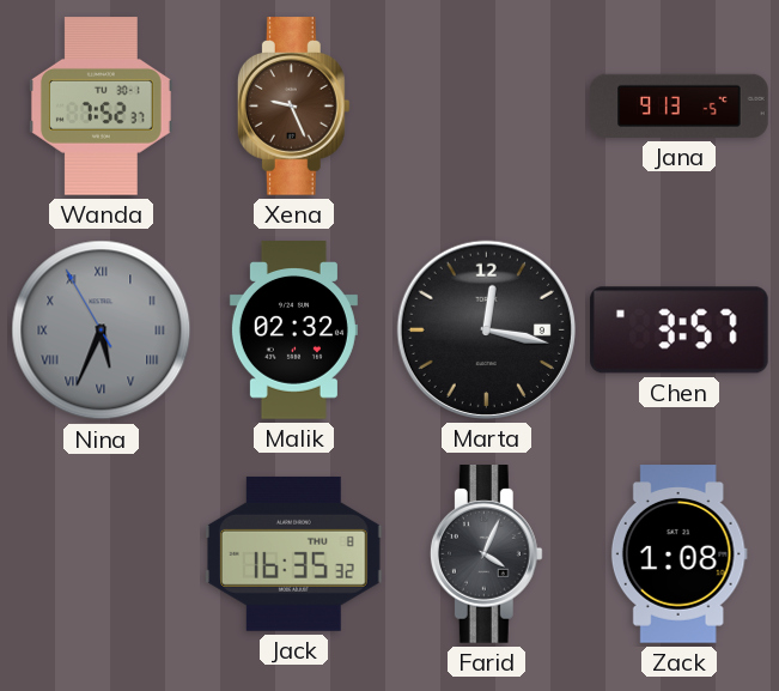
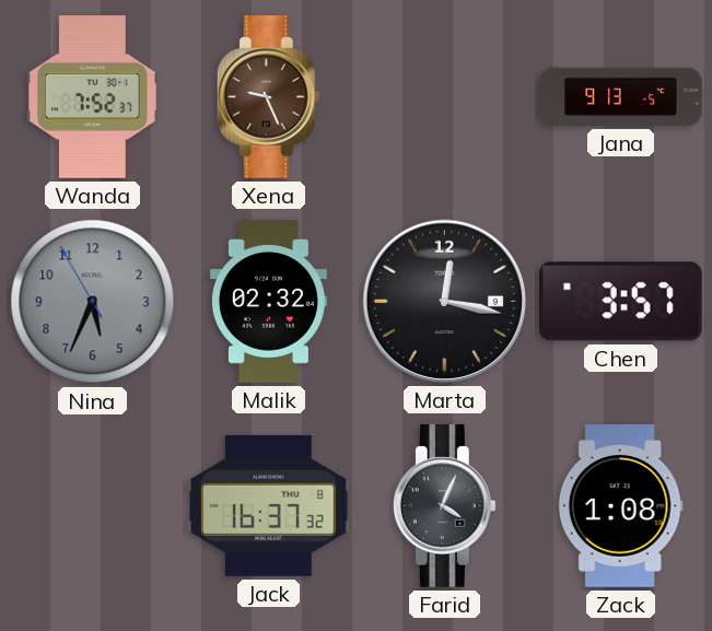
Nina numerals: Roman -> Arabic (93, 302)
Jack: 16:35 -> 16:37 (269, 505)
